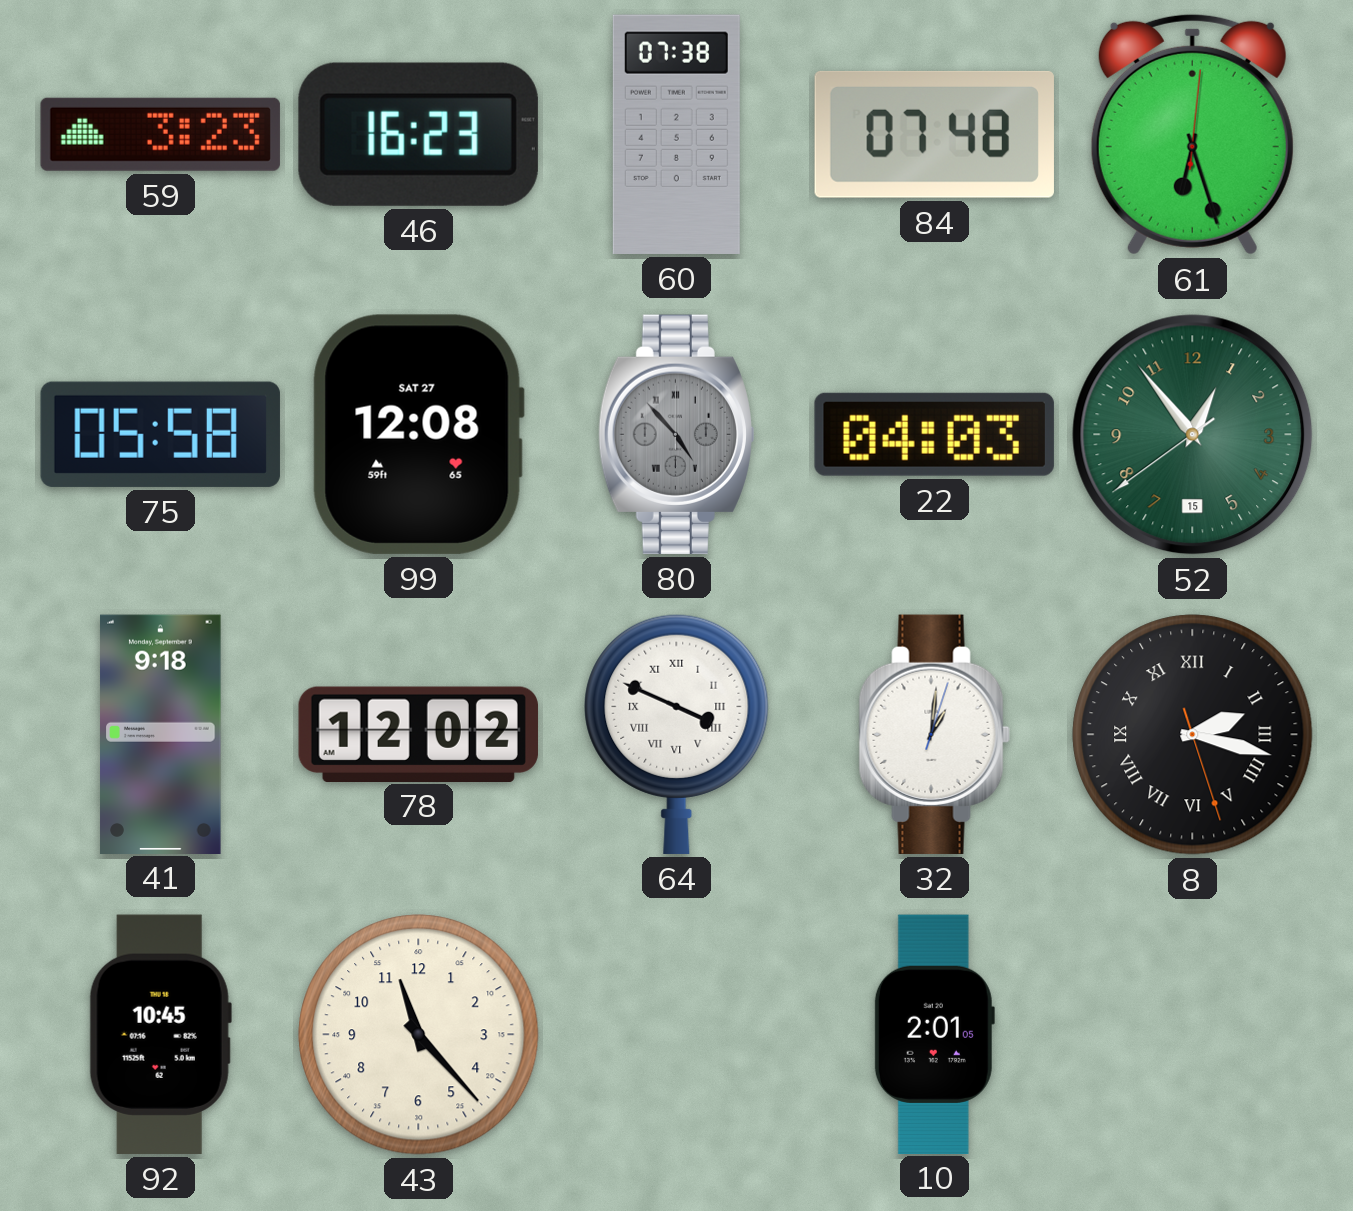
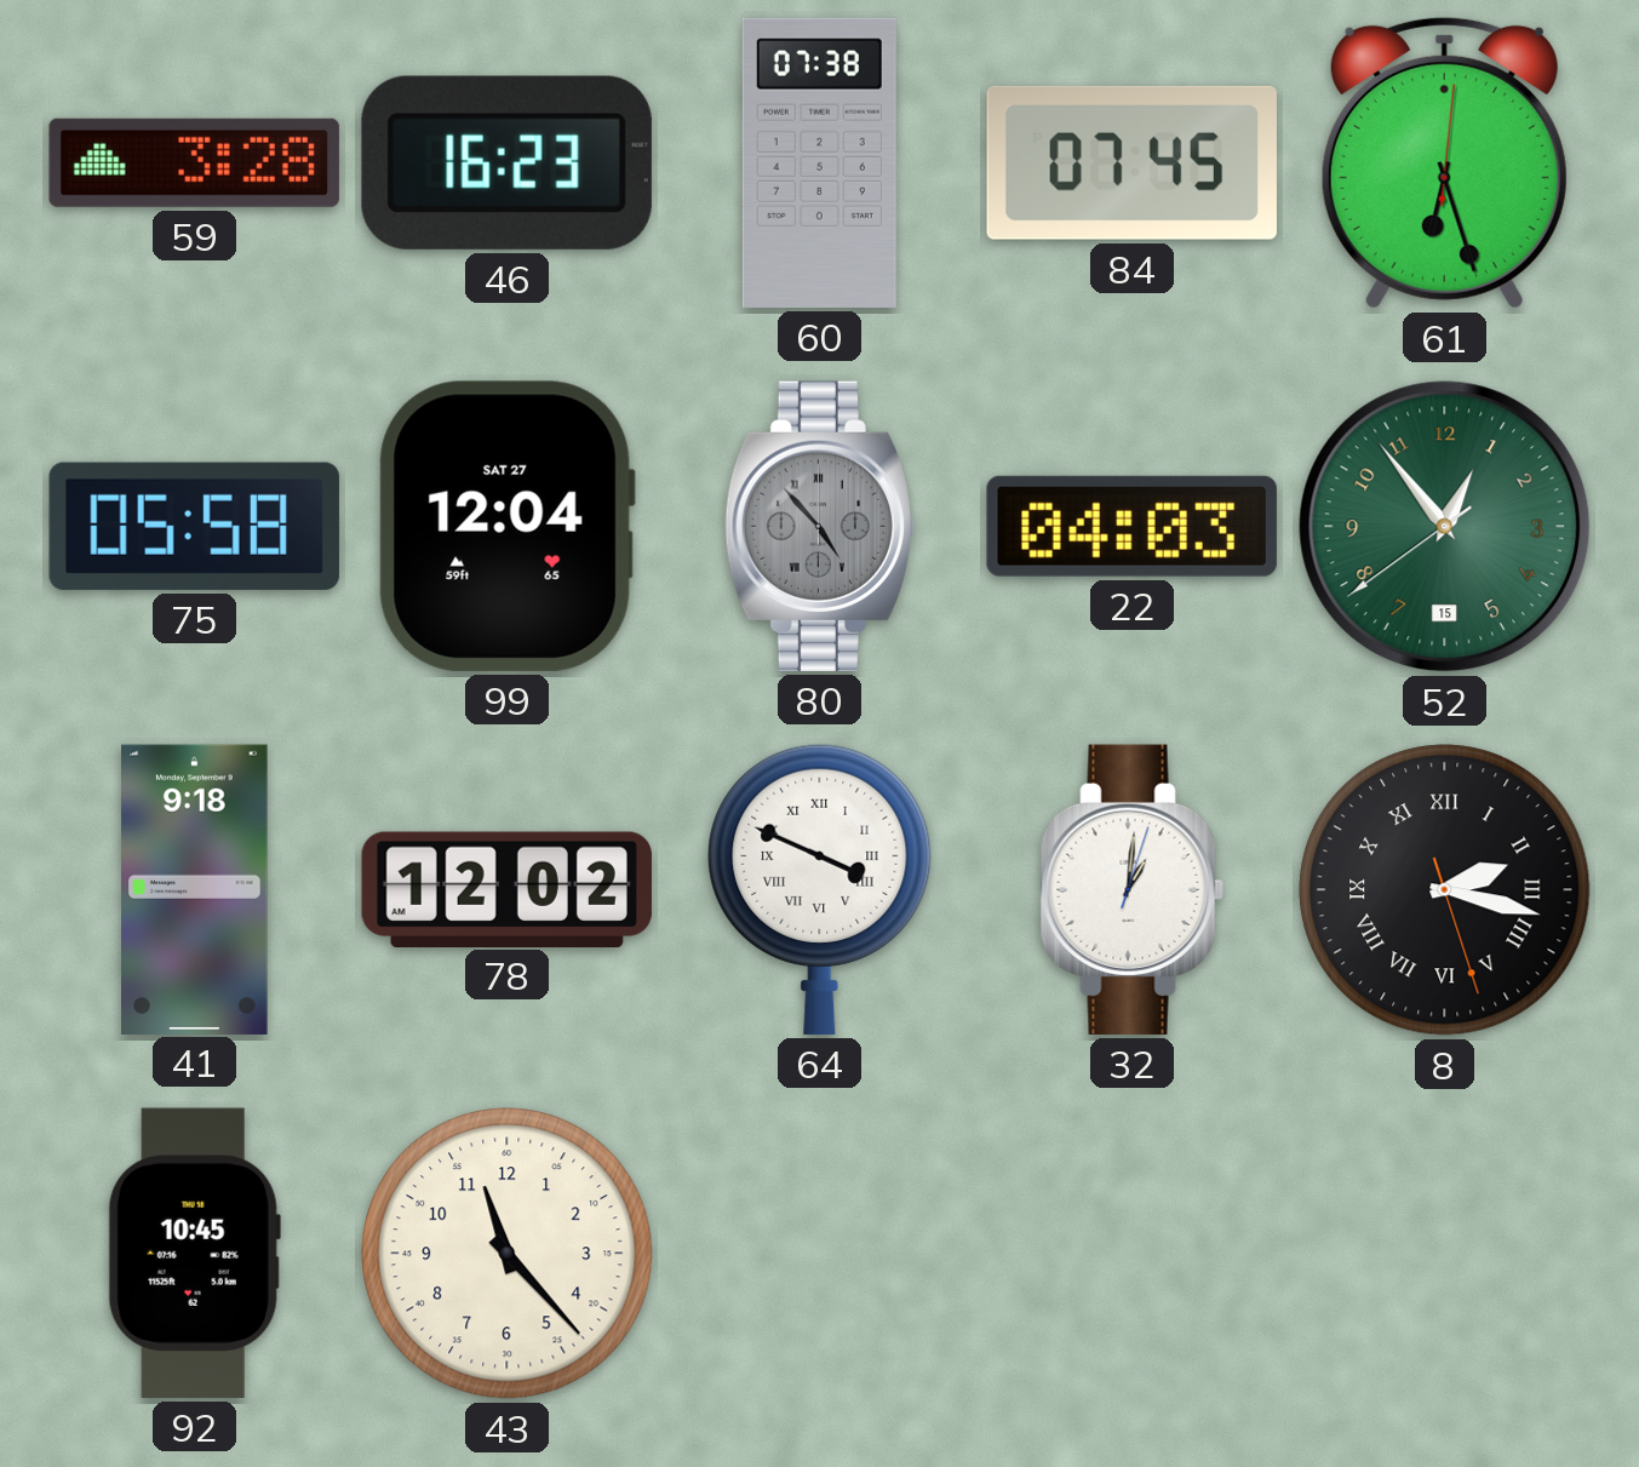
59: 3:23 -> 3:28 (194, 162)
84: 07:48 -> 07:45 (1131, 162)
99: 12:08 -> 12:04 (506, 526)
10: 2:01 -> none (934, 1034)
